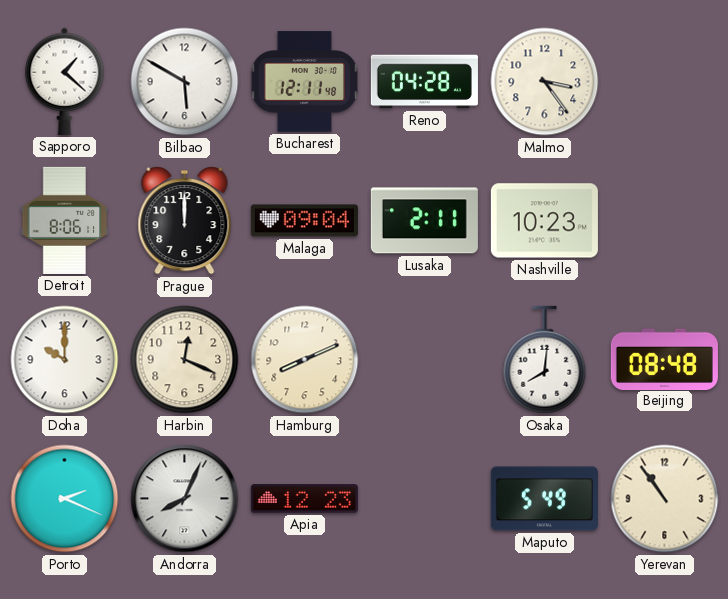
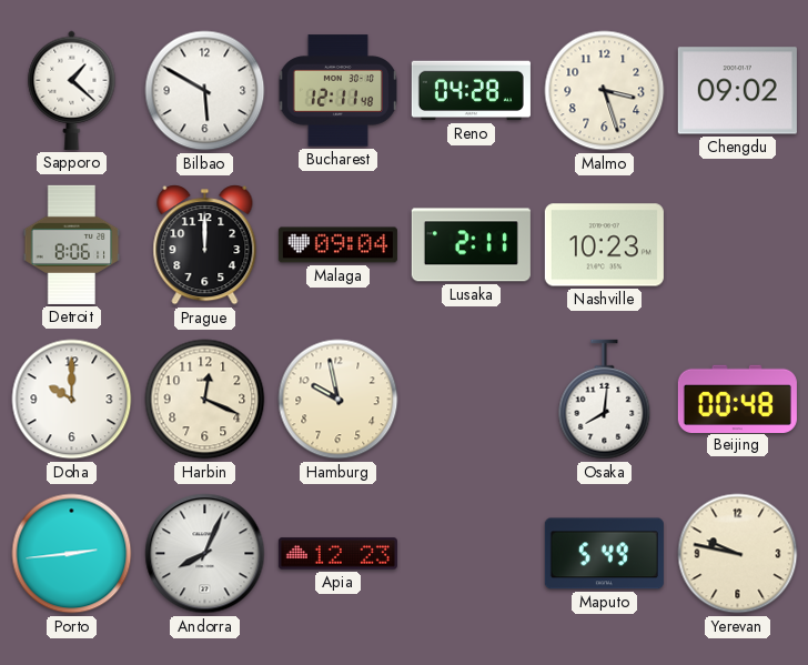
Malmo: 3:24 -> 3:27 (605, 91)
Chengdu: none -> 09:02 (737, 91)
Hamburg: 8:11 -> 9:58 (339, 400)
Beijing: 08:48 -> 00:48 (737, 399)
Porto: 2:19 -> 2:44 (72, 554)
Yerevan: 10:54 -> 9:47 (738, 554)
